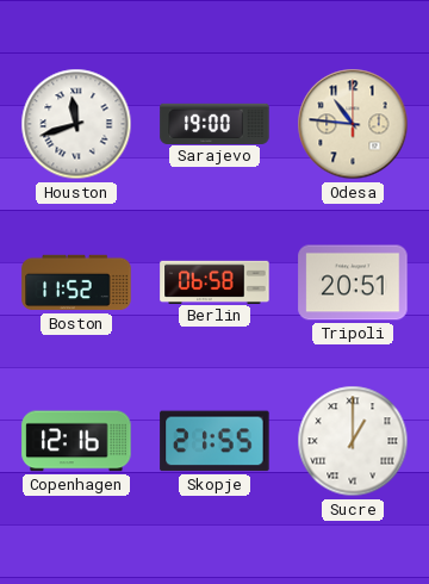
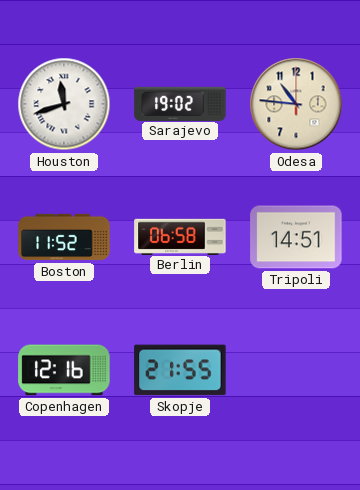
Sarajevo: 19:00 -> 19:02 (180, 103)
Tripoli: 20:51 -> 14:51 (296, 237)
Sucre: 1:00 -> none (353, 441)
